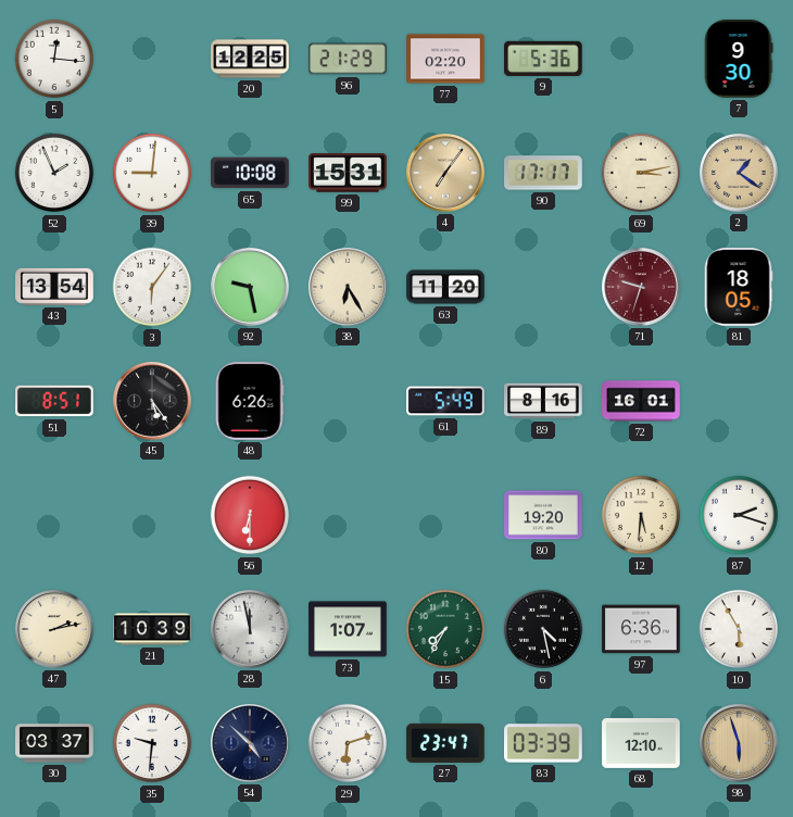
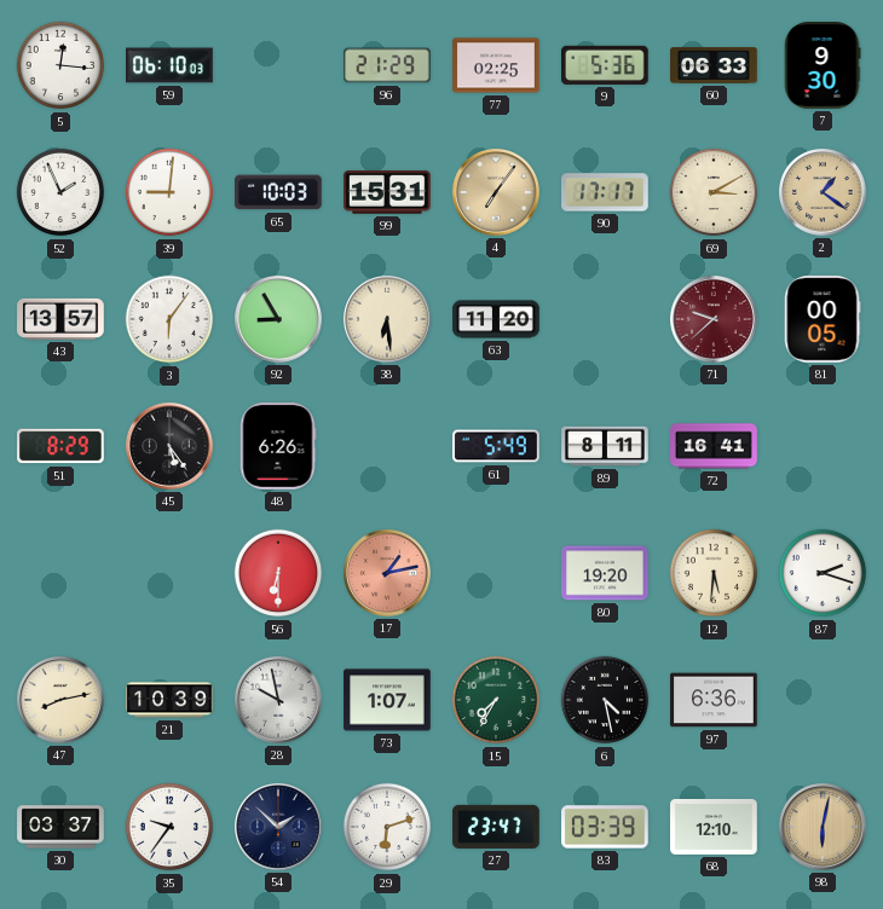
59: none -> 06:10 (169, 65)
20: 12:25 -> none (250, 59)
77: 02:20 -> 02:25 (496, 65)
60: none -> 06:33 (714, 66)
65: 10:08 -> 10:03 (279, 192)
69: 3:13 -> 3:10 (714, 192)
43: 13:54 -> 13:57 (60, 319)
92: 9:28 -> 8:55 (279, 320)
38: 6:25 -> 6:29 (388, 320)
71: 9:33 -> 9:38 (715, 320)
81: 18:05 -> 00:05 (823, 319)
51: 8:51 -> 8:29 (60, 446)
89: 8:16 -> 8:11 (605, 446)
72: 16:01 -> 16:41 (714, 446)
17: none -> 1:13 (388, 574)
47: 2:13 -> 8:13 (62, 701)
28: 11:58 -> 9:58 (279, 701)
10: 5:55 -> none (739, 629)
35: 9:31 -> 9:36 (169, 827)
54: 4:52 -> 1:52 (279, 828)
98: 5:57 -> 6:02 (824, 828)
